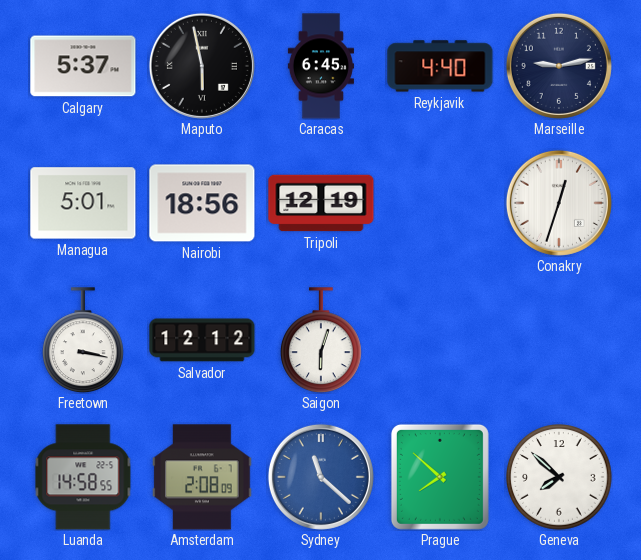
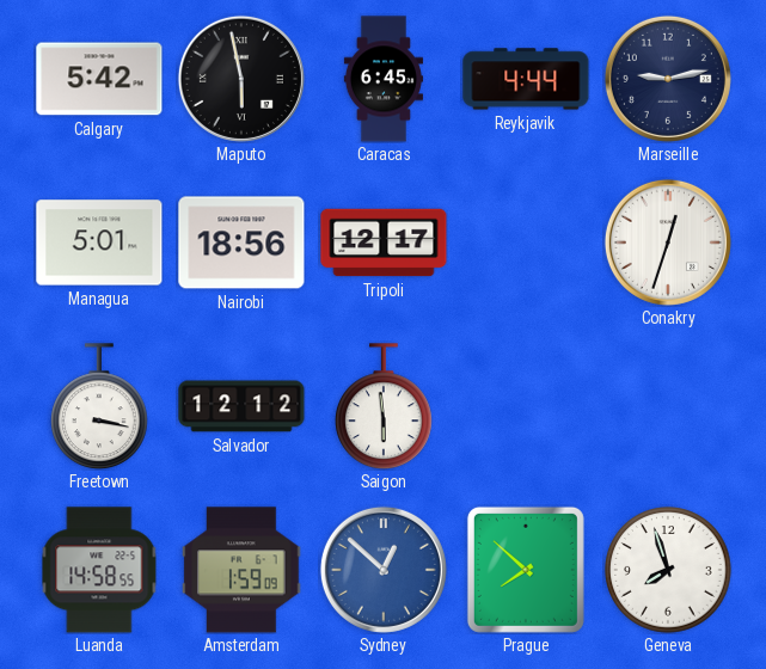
Calgary: 5:37 -> 5:42 (99, 79)
Reykjavik: 4:40 -> 4:44 (526, 79)
Tripoli: 12:19 -> 12:17 (384, 243)
Saigon: 6:03 -> 5:59 (385, 406)
Amsterdam: 2:08 -> 1:59 (241, 570)
Sydney: 11:22 -> 12:52 (384, 570)
Geneva: 7:52 -> 7:57 (668, 570)
